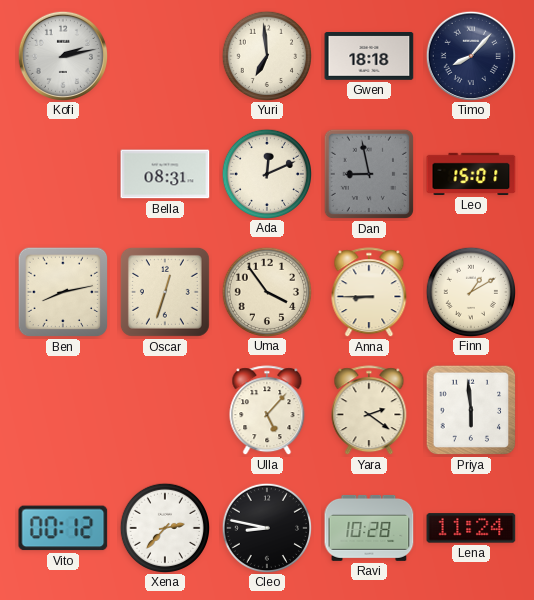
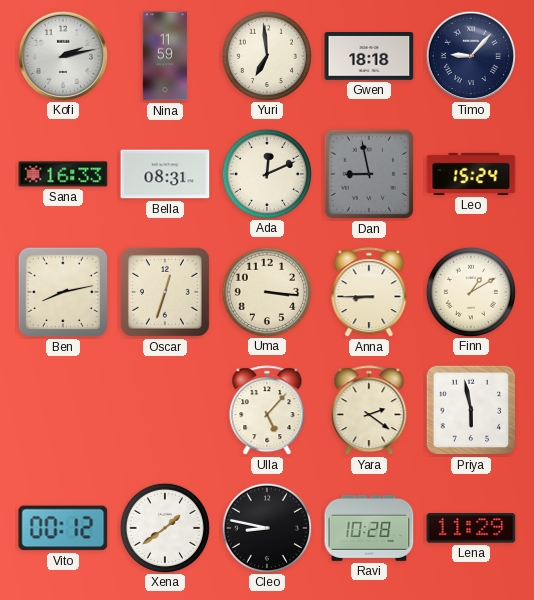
Nina: none -> 11:59 (165, 56)
Timo: 8:07 -> 9:07 (470, 55)
Sana: none -> 16:33 (63, 174)
Leo: 15:01 -> 15:24 (471, 174)
Uma: 3:54 -> 3:16 (266, 291)
Priya: 5:59 -> 5:58 (471, 410)
Xena: 2:37 -> 1:39 (164, 527)
Lena: 11:24 -> 11:29 (471, 528)
